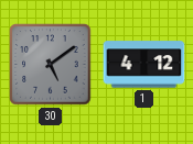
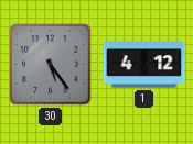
30: 5:09 -> 5:24 (51, 65)
